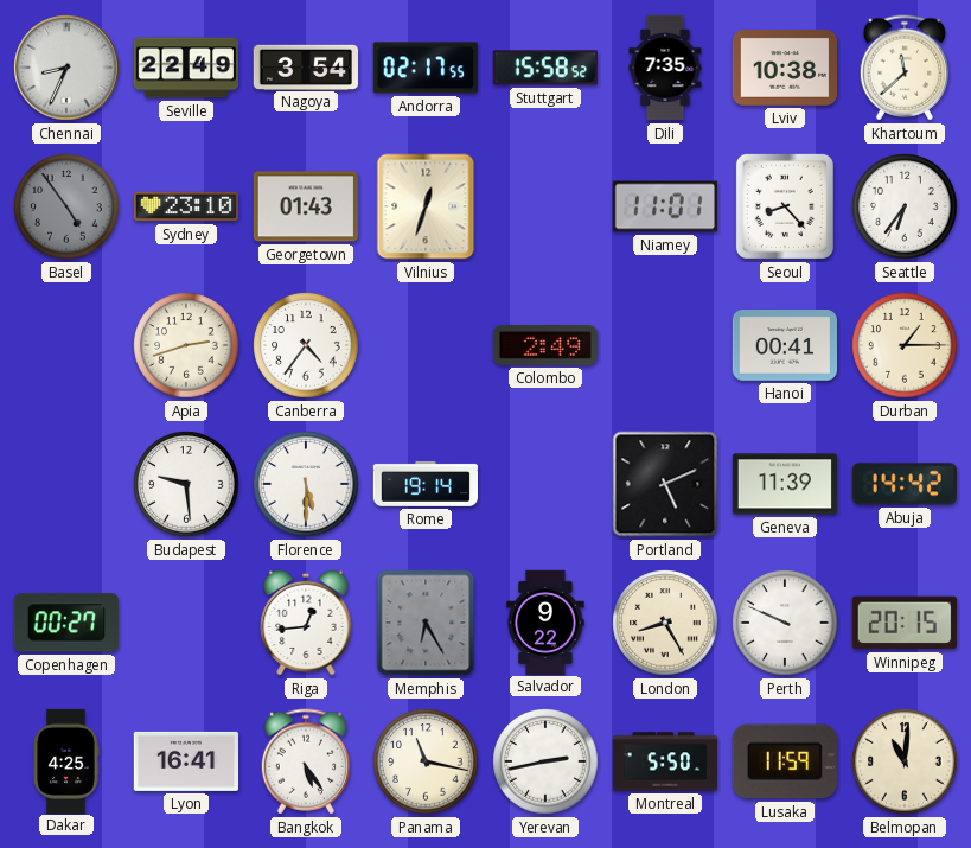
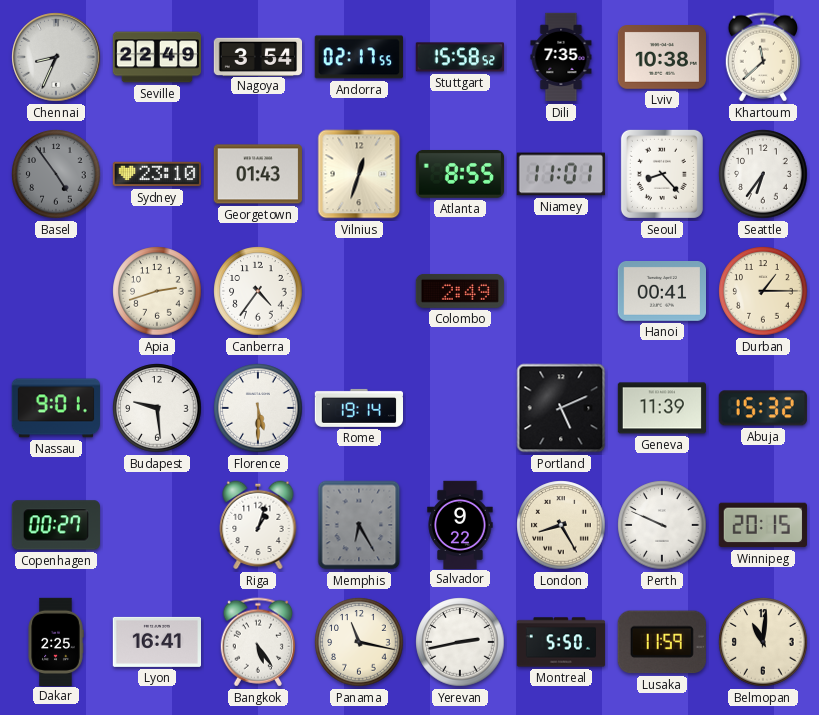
Atlanta: none -> 8:55 (459, 174)
Nassau: none -> 9:01 (55, 408)
Abuja: 14:42 -> 15:32 (763, 408)
Riga: 12:44 -> 1:03 (258, 525)
Dakar: 4:25 -> 2:25 (56, 641)
